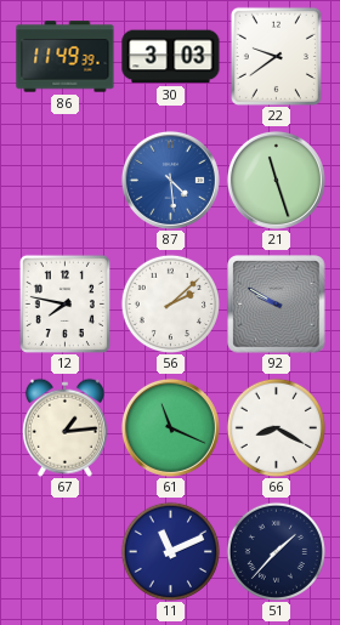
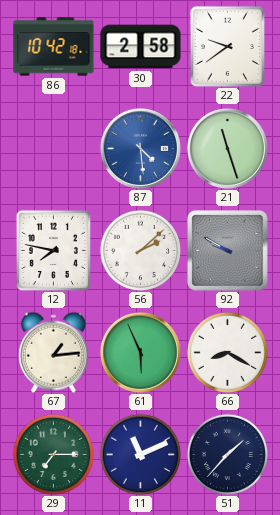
86: 11:49 -> 10:42 (54, 47)
30: 3:03 -> 2:58 (141, 47)
61: 11:19 -> 5:56 (140, 352)
29: none -> 7:15 (53, 454)
